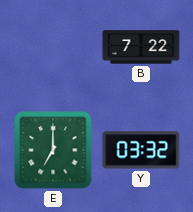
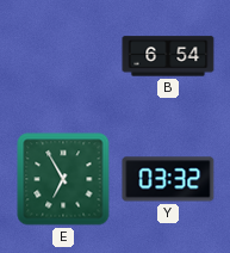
B: 7:22 -> 6:54 (168, 56)
E: 7:00 -> 6:55 (63, 179)
